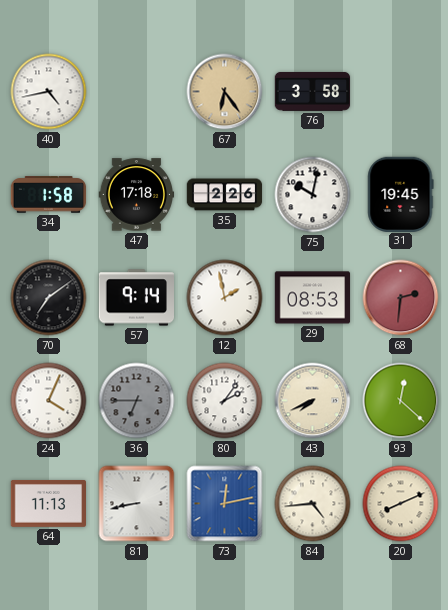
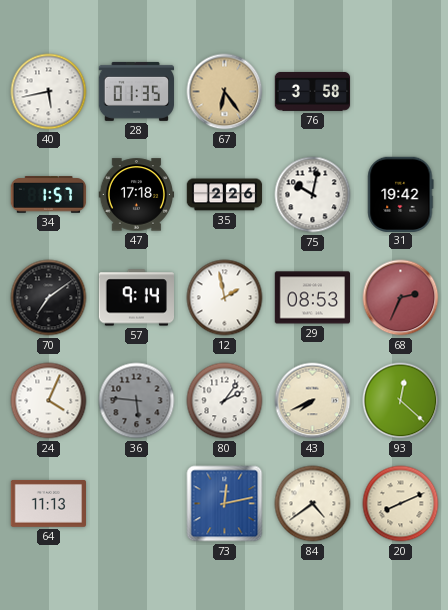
40: 4:43 -> 5:43 (49, 92)
28: none -> 01:35 (136, 91)
34: 1:58 -> 1:57 (49, 195)
31: 19:45 -> 19:42 (401, 194)
68: 2:31 -> 2:34 (401, 298)
36: 6:45 -> 5:46 (137, 401)
81: 8:43 -> none (137, 504)
84: 4:44 -> 4:39 (313, 504)
